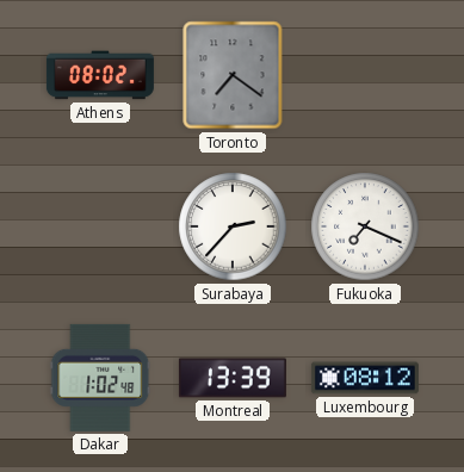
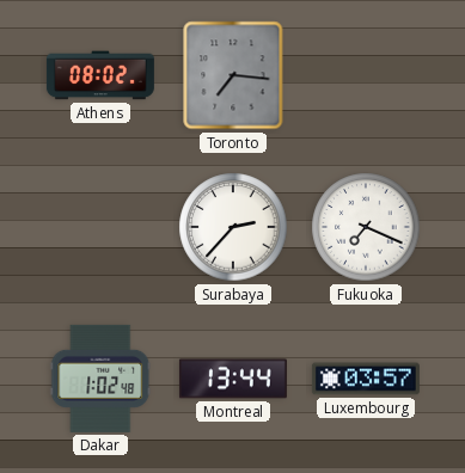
Toronto: 7:21 -> 7:16 (233, 75)
Montreal: 13:39 -> 13:44 (233, 379)
Luxembourg: 08:12 -> 03:57 (366, 379)
